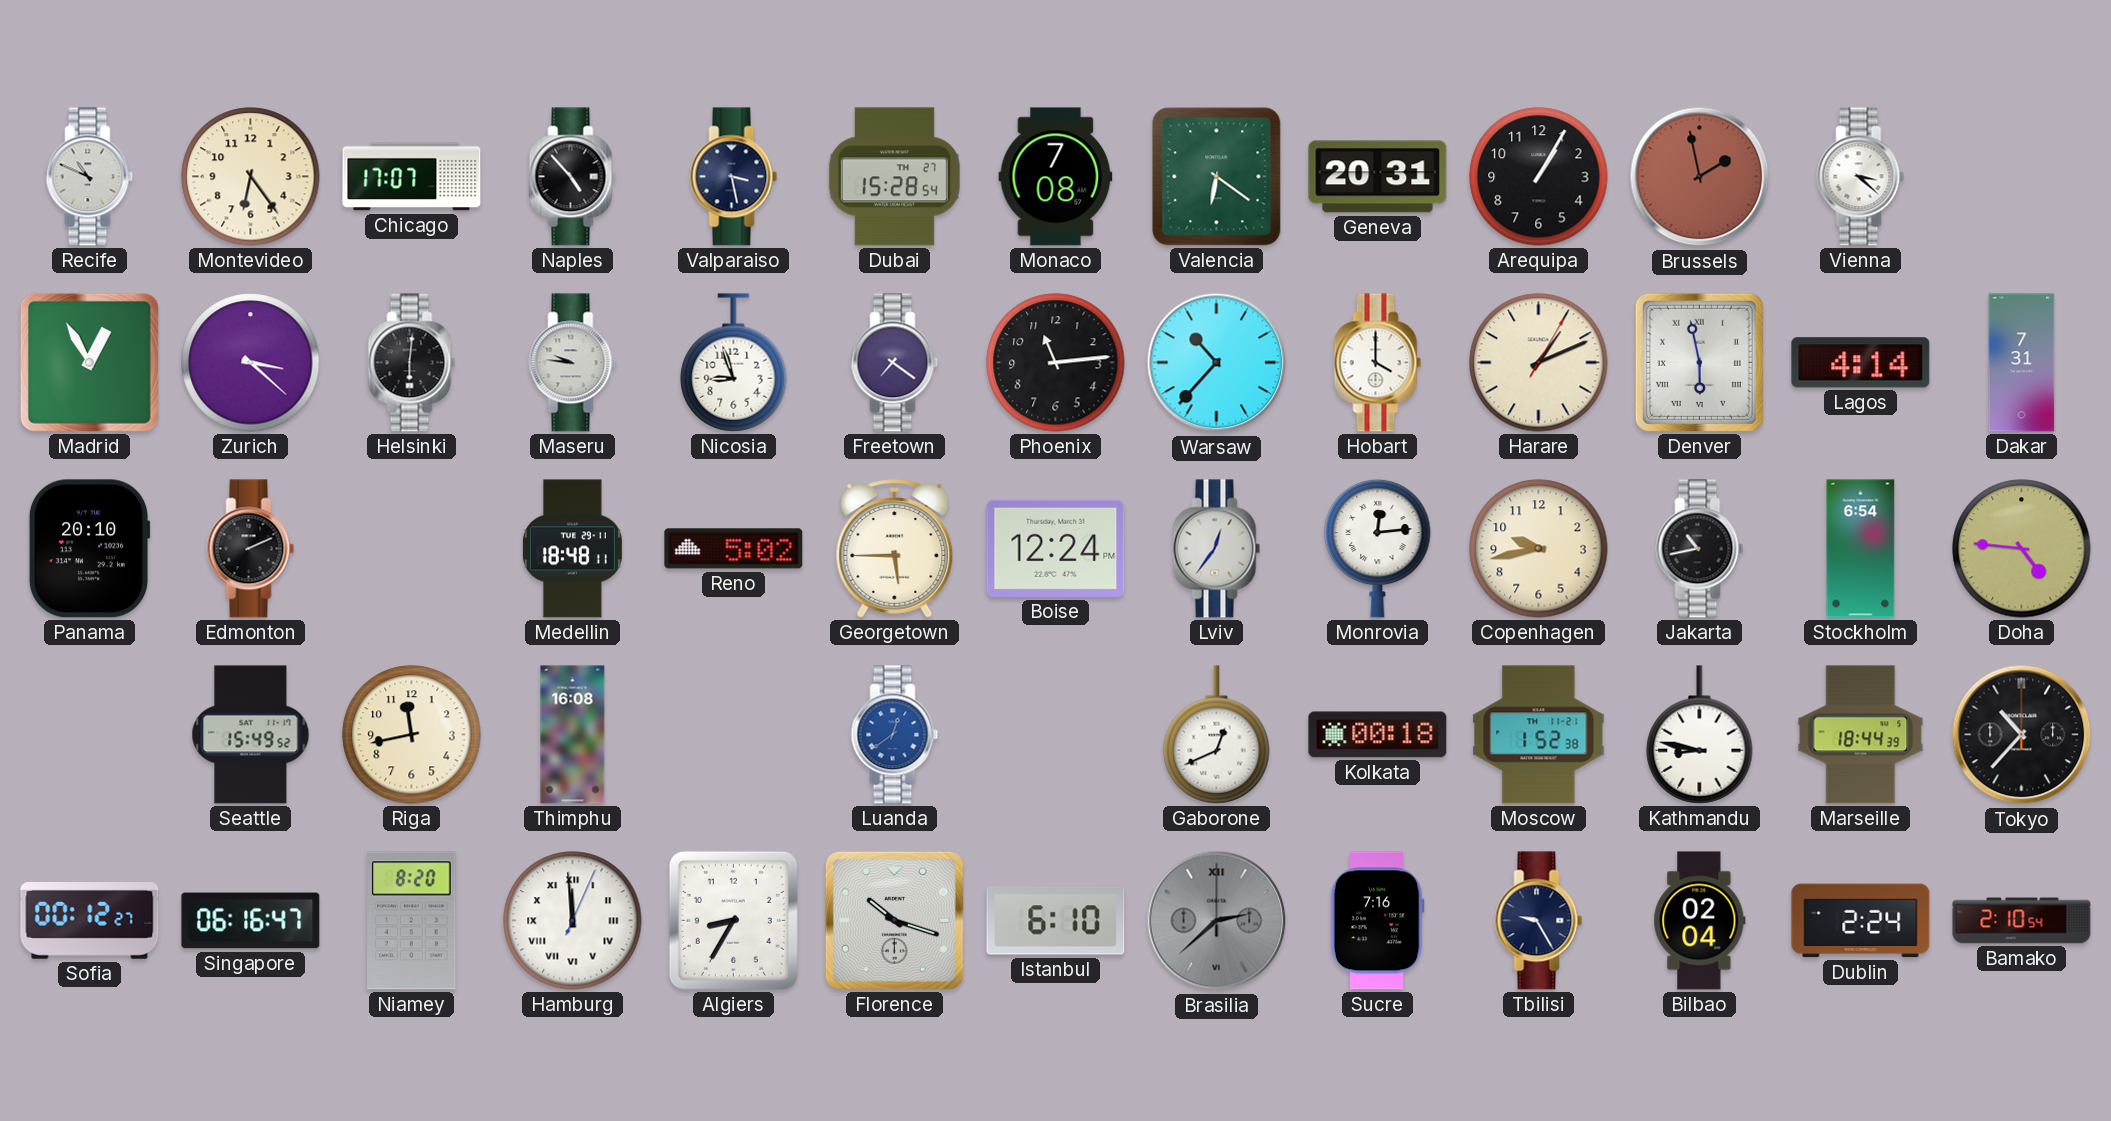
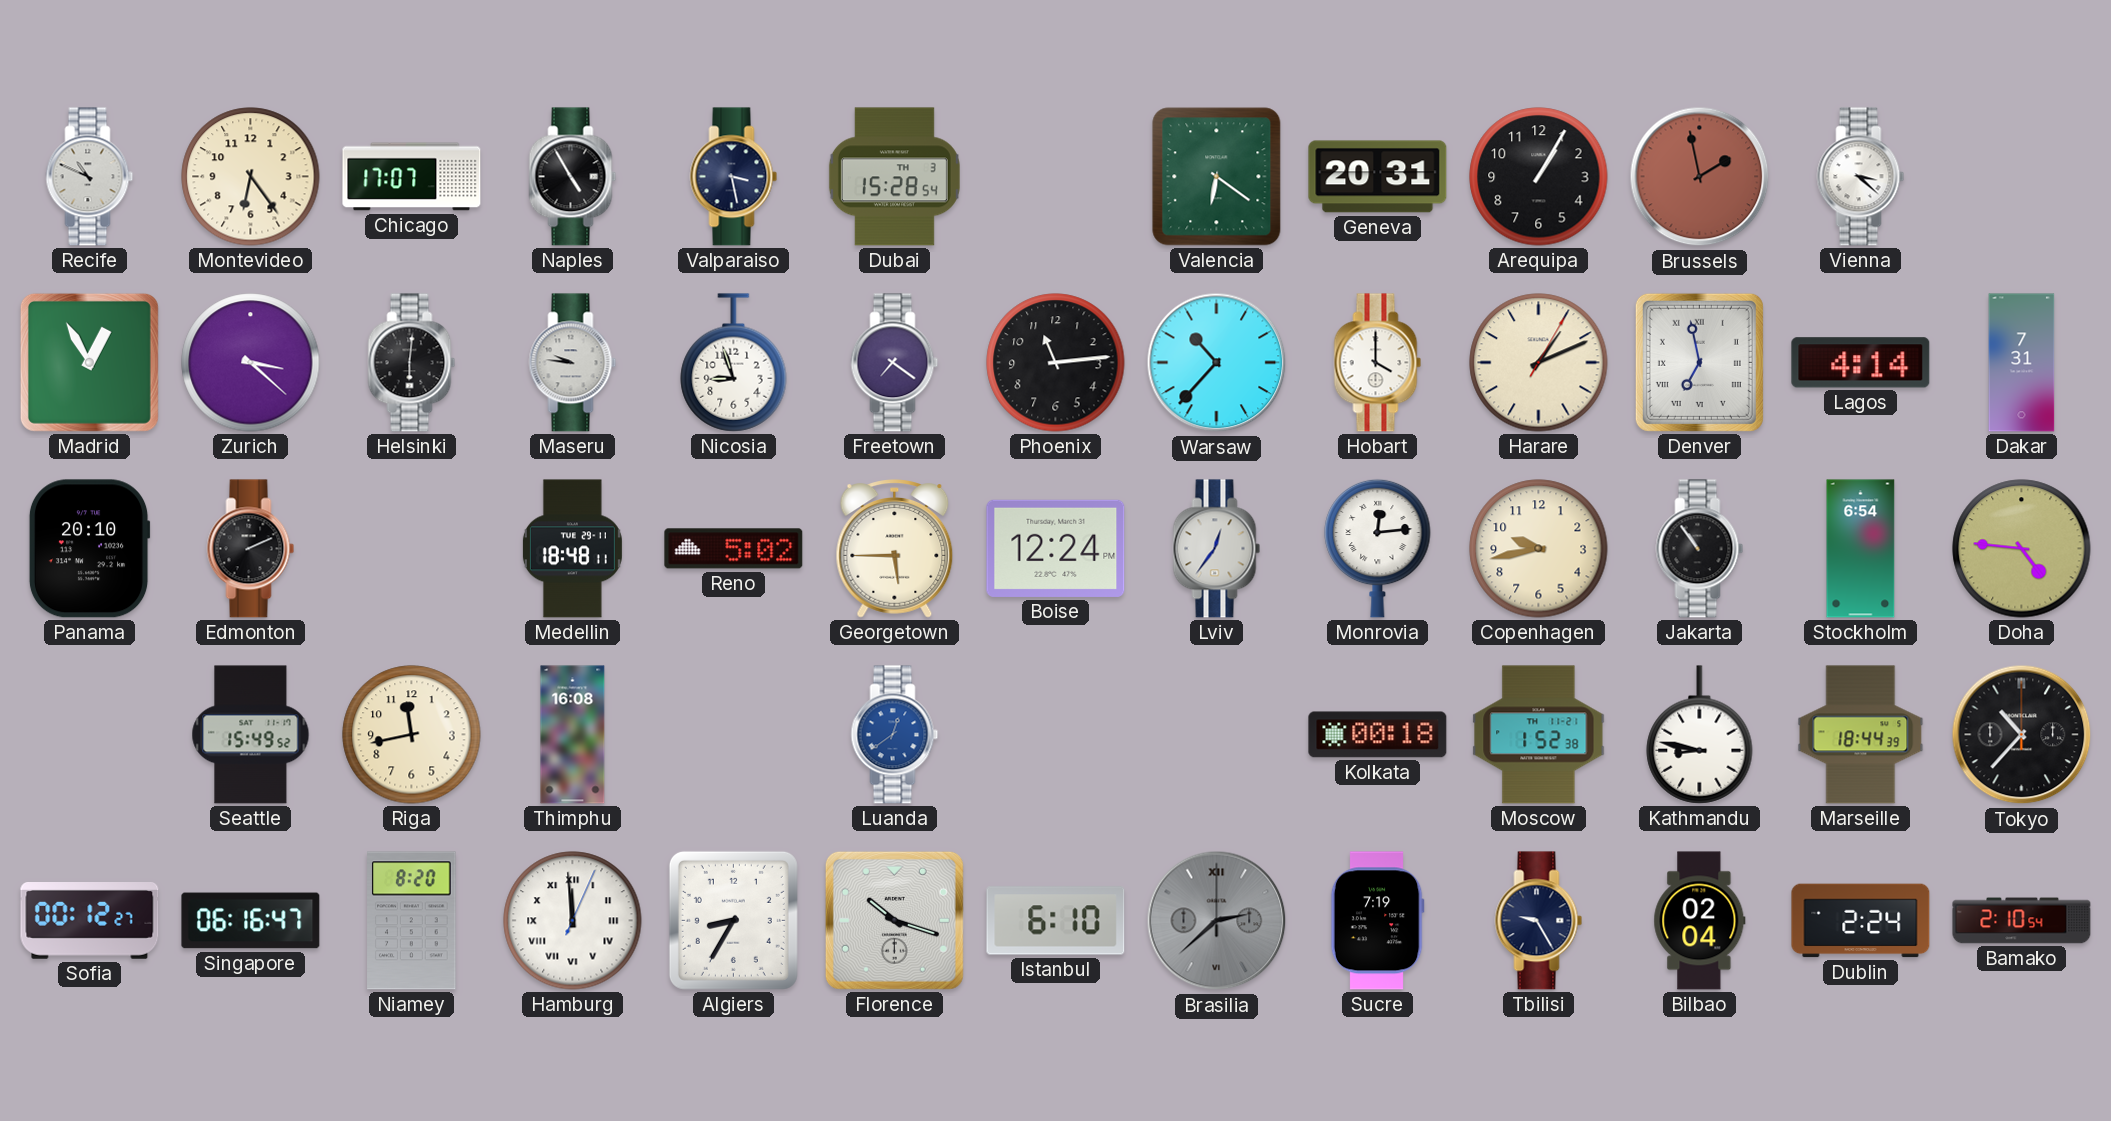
Naples: 4:53 -> 4:55 (573, 177)
Dubai date: TH 27 -> TH 3 (894, 177)
Monaco: 7:08 -> none (1056, 177)
Denver: 5:58 -> 6:58 (1699, 362)
Jakarta: 10:43 -> 10:54 (1700, 549)
Gaborone: 12:41 -> none (1217, 735)
Sucre: 7:16 -> 7:19 (1377, 921)
